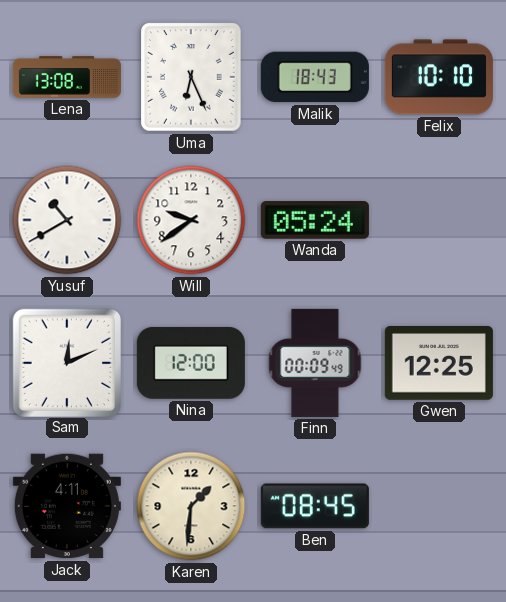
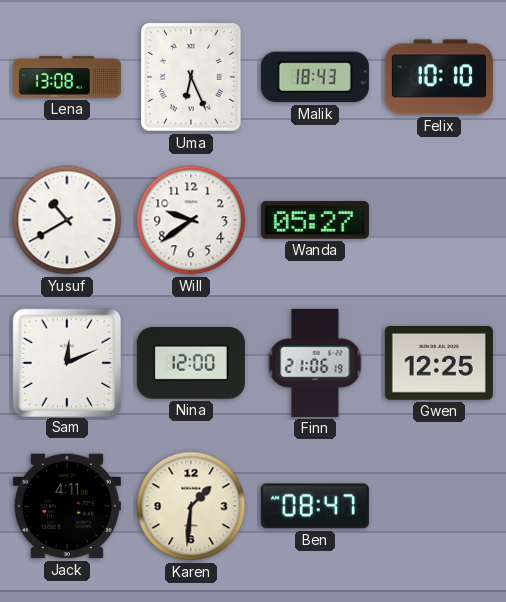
Wanda: 05:24 -> 05:27 (315, 220)
Finn: 00:09 -> 21:06 (315, 363)
Ben: 08:45 -> 08:47 (315, 506)
